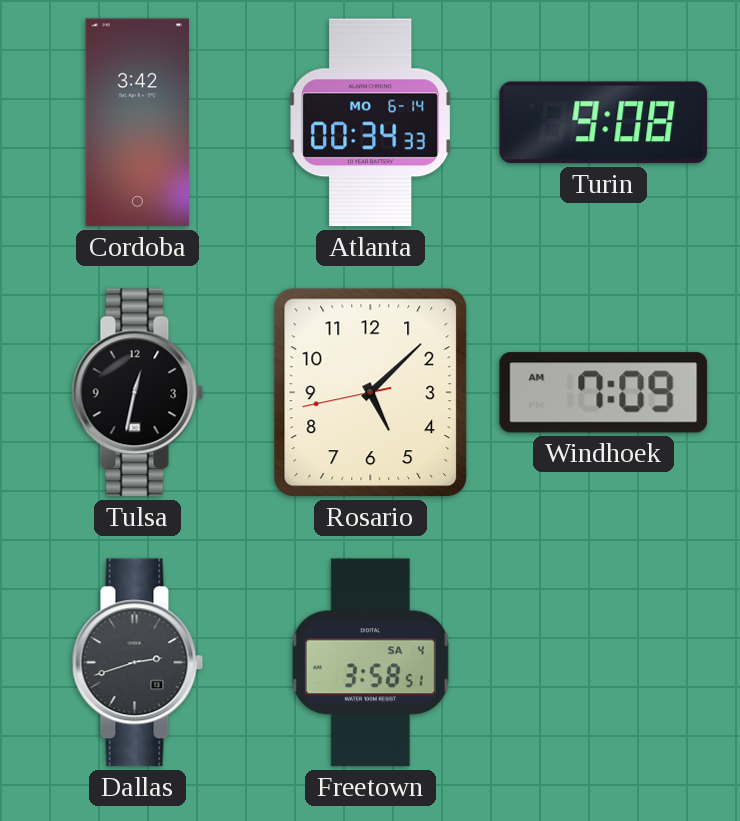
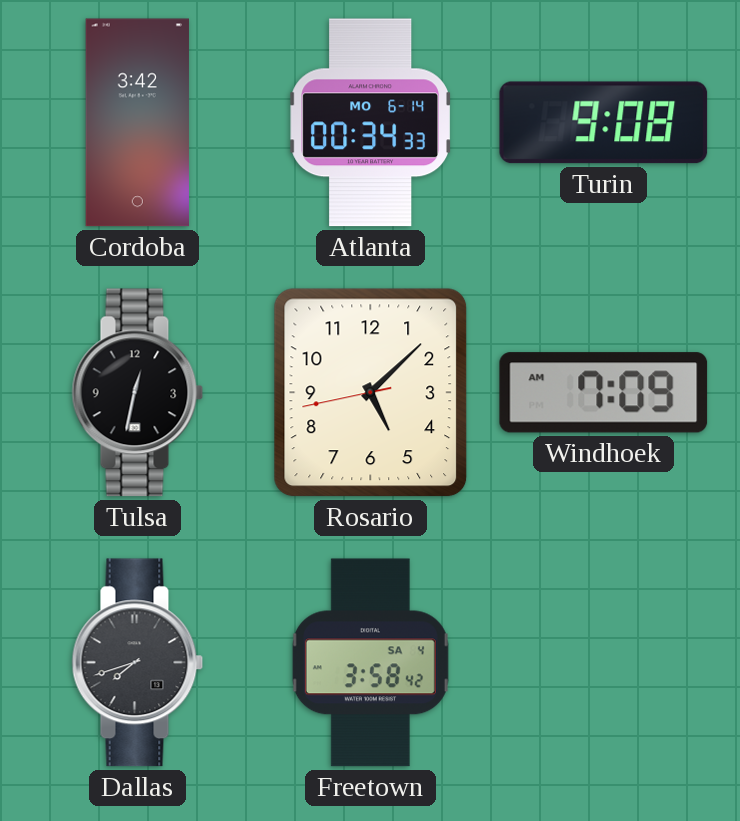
Dallas: 2:42 -> 7:42 (138, 663)
Freetown: 3:58:51 -> 3:58:42 (370, 663)
